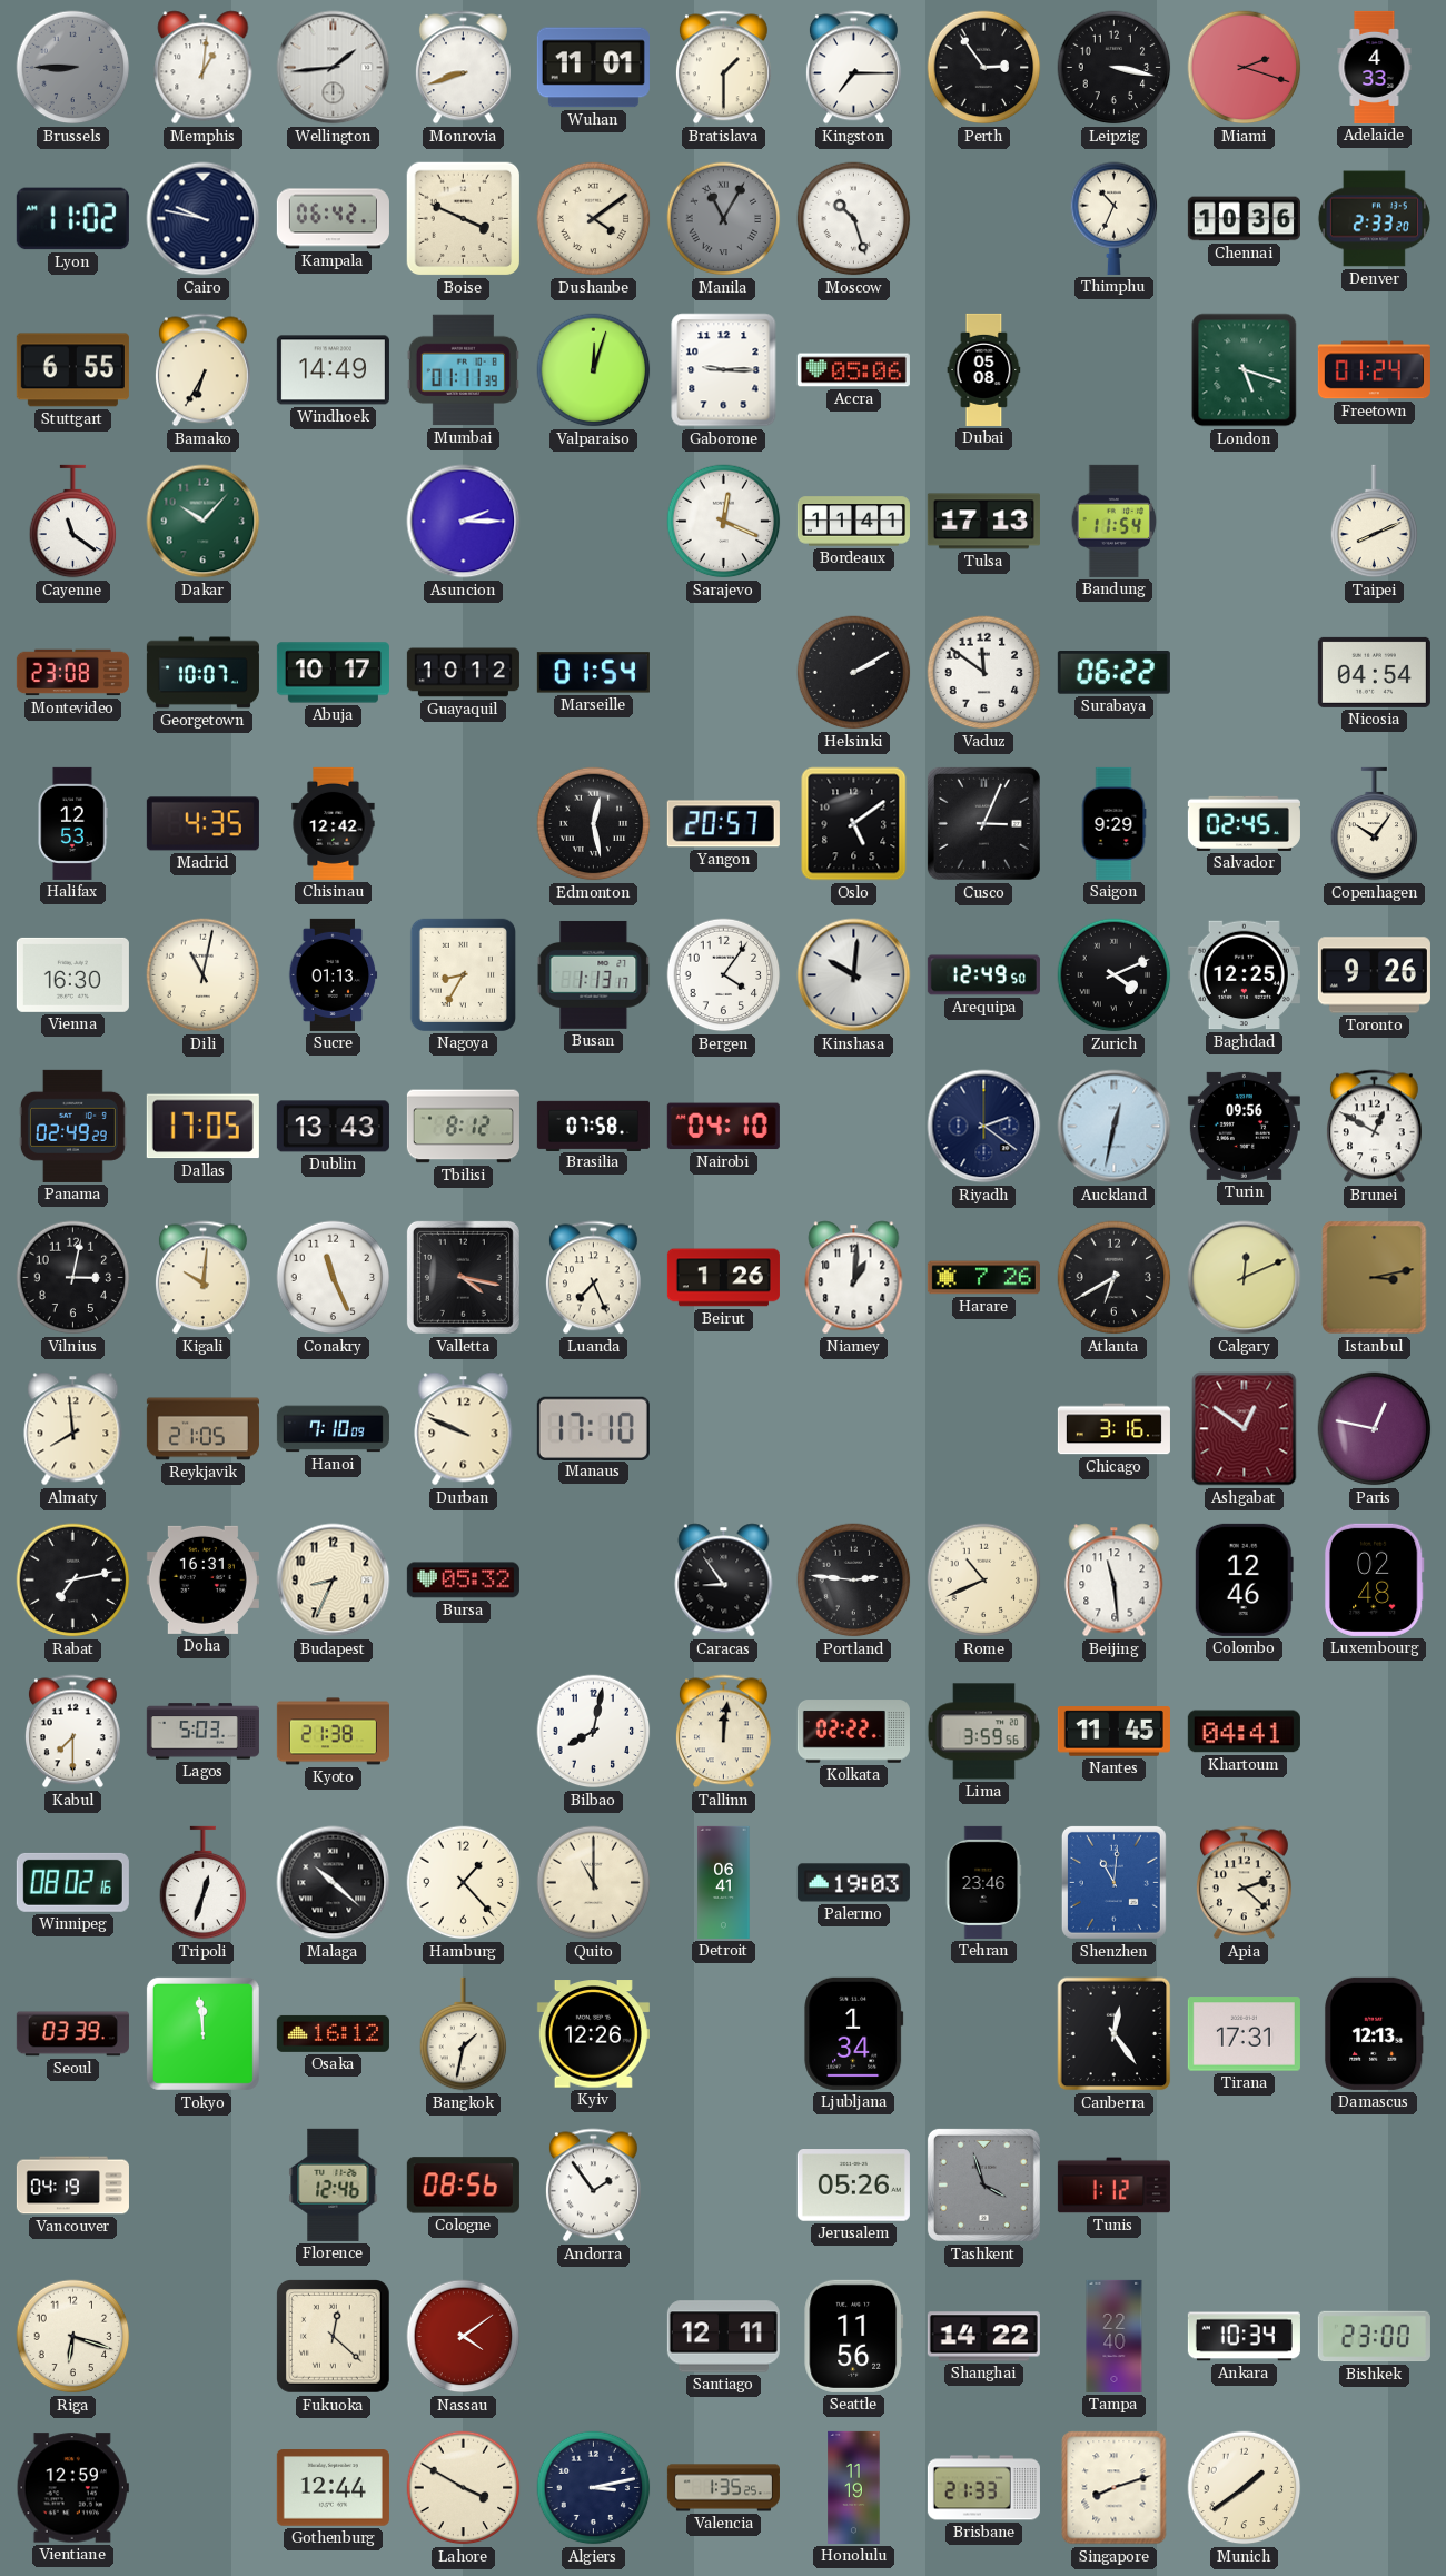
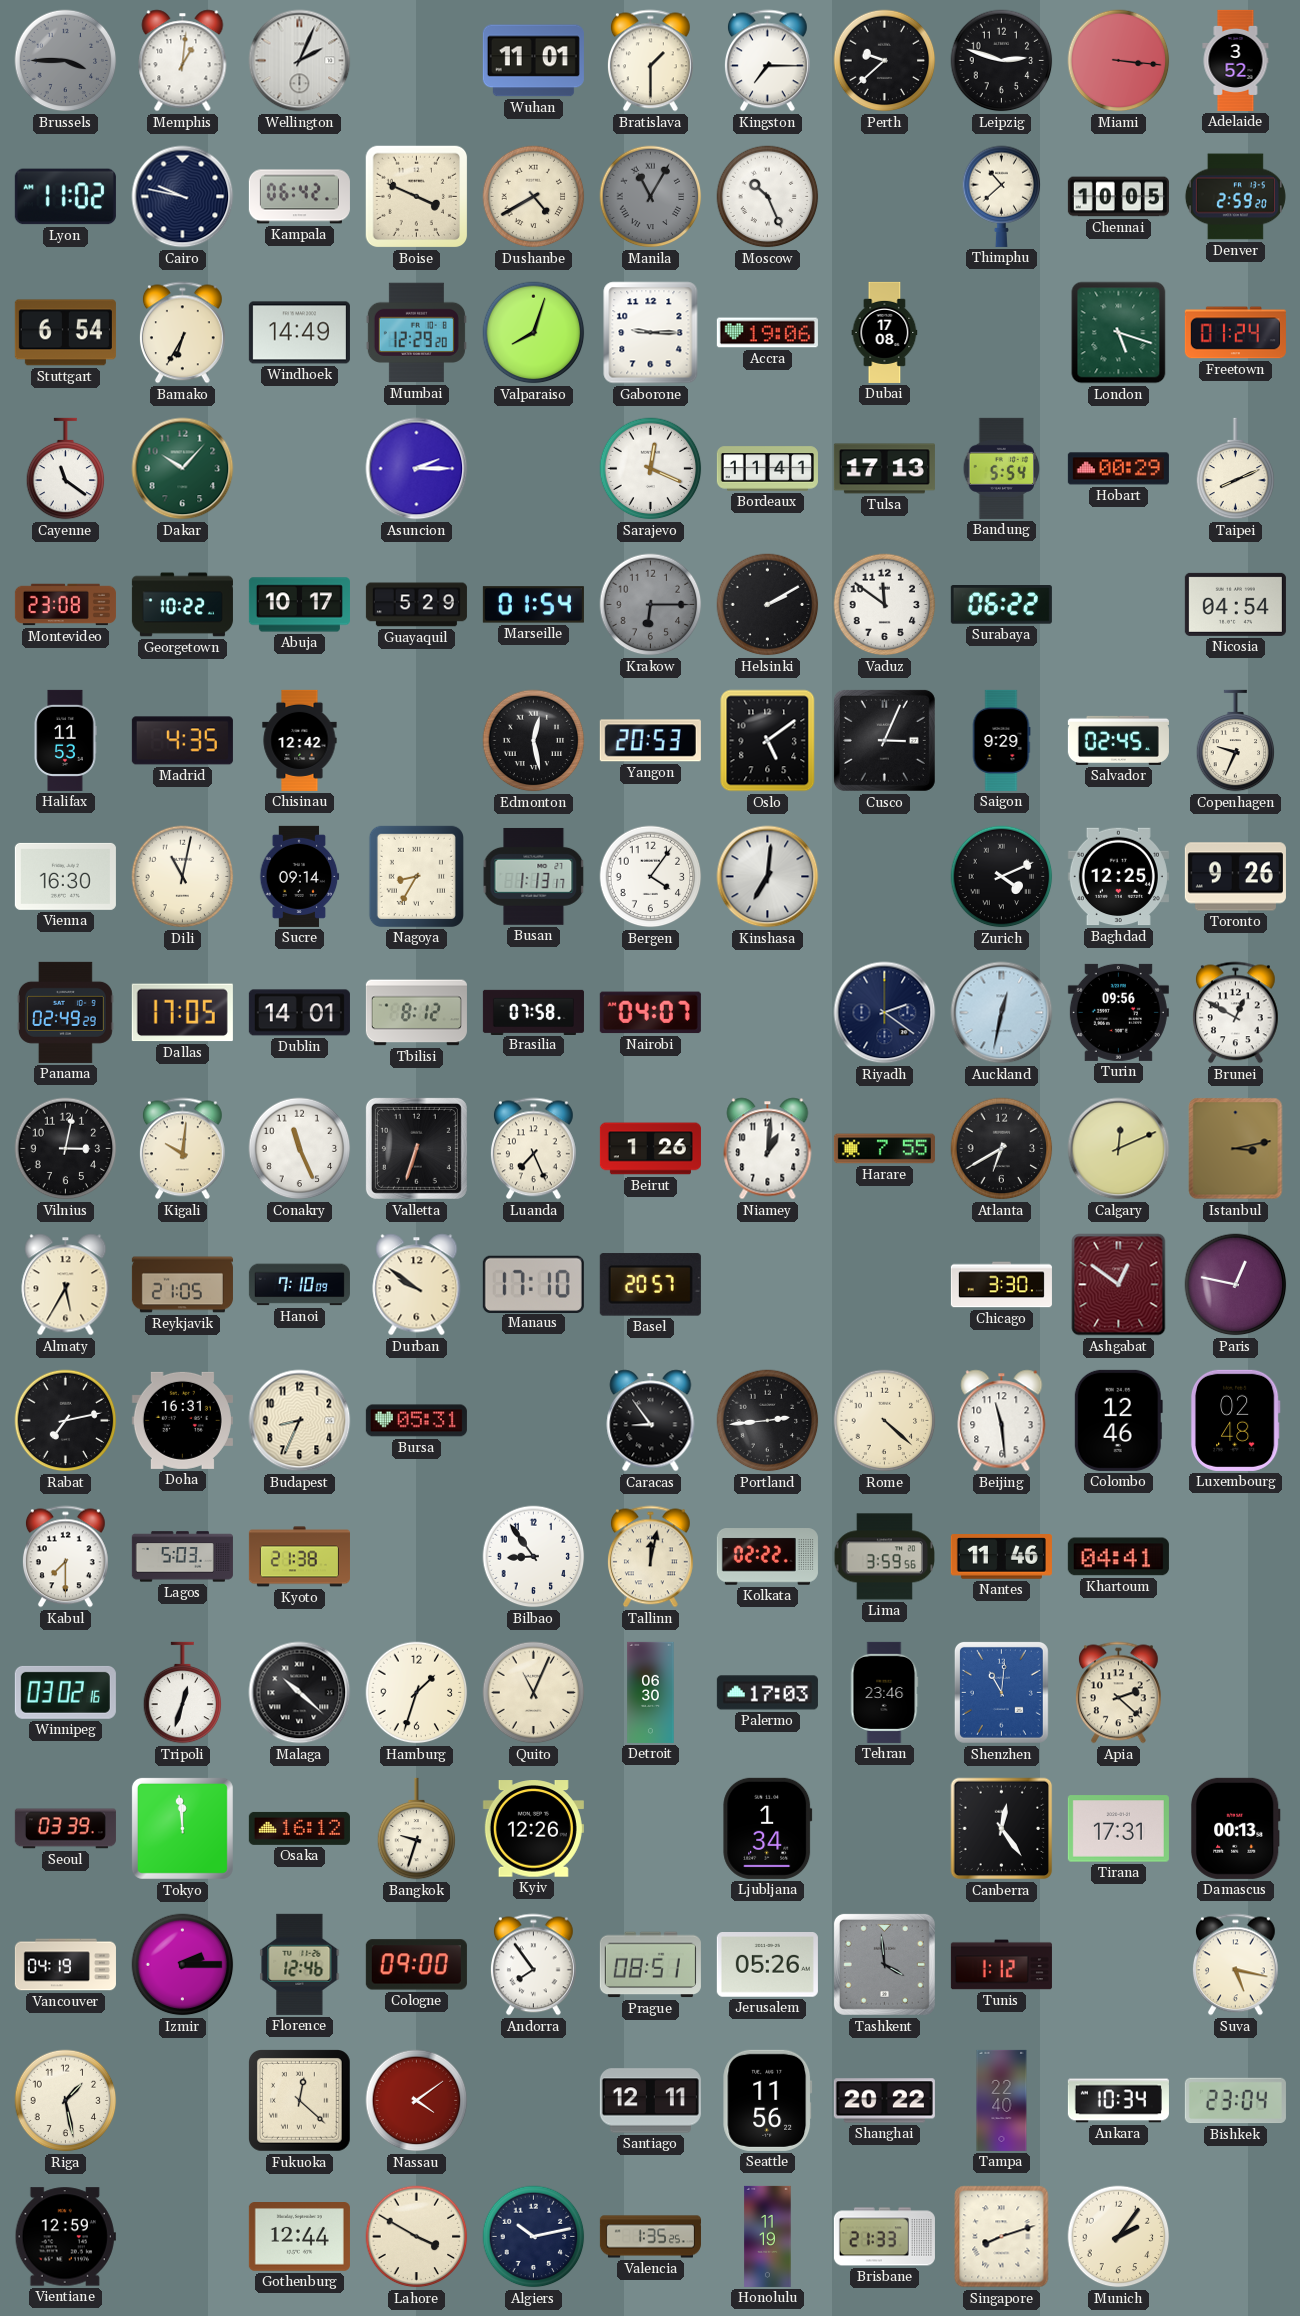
Brussels: 8:45 -> 3:45 (66, 61)
Wellington: 1:44 -> 2:04 (300, 61)
Monrovia: 8:42 -> none (463, 68)
Perth: 2:54 -> 9:38 (885, 61)
Leipzig: 3:17 -> 2:48 (1002, 61)
Miami: 2:18 -> 3:16 (1119, 61)
Adelaide: 4:33 -> 3:52 (1236, 60)
Dushanbe: 4:09 -> 4:40 (534, 197)
Moscow: 10:27 -> 10:26 (768, 197)
Thimphu: 10:34 -> 10:38 (1002, 196)
Chennai: 10:36 -> 10:05 (1118, 197)
Denver: 2:33 -> 2:59 (1235, 197)
Stuttgart: 6:55 -> 6:54 (65, 333)
Mumbai: 01:11 -> 12:29 (416, 333)
Valparaiso: 12:03 -> 8:03 (534, 333)
Accra: 05:06 -> 19:06 (767, 333)
Dubai: 05:08 -> 17:08 (885, 332)
Bandung: 11:54 -> 5:54 (1002, 468)
Hobart: none -> 00:29 (1118, 469)
Georgetown: 10:07 -> 10:22 (182, 605)
Guayaquil: 10:12 -> 5:29 (416, 605)
Krakow: none -> 6:15 (651, 605)
Halifax: 12:53 -> 11:53 (65, 740)
Yangon: 20:57 -> 20:53 (650, 741)
Copenhagen: 10:06 -> 9:34 (1236, 741)
Sucre: 01:13 -> 09:14 (300, 876)
Kinshasa: 10:01 -> 7:01 (768, 877)
Arequipa: 12:49 -> none (983, 975)
Dublin: 13:43 -> 14:01 (299, 1013)
Nairobi: 04:10 -> 04:07 (650, 1013)
Valletta: 4:17 -> 6:33 (416, 1148)
Harare: 7:26 -> 7:55 (884, 1149)
Almaty: 7:59 -> 5:35 (66, 1285)
Durban: 9:49 -> 9:51 (417, 1285)
Basel: none -> 20:57 (650, 1285)
Chicago: 3:16 -> 3:30 (1001, 1285)
Bursa: 05:32 -> 05:31 (416, 1421)
Portland: 2:46 -> 2:44 (768, 1421)
Rome: 10:41 -> 4:22 (885, 1421)
Bilbao: 8:02 -> 8:54 (534, 1557)
Tallinn: 12:01 -> 12:02 (650, 1557)
Nantes: 11:45 -> 11:46 (1001, 1557)
Winnipeg: 08:02 -> 03:02 (65, 1692)
Hamburg: 1:23 -> 1:33 (417, 1693)
Quito: 11:00 -> 11:04 (534, 1693)
Detroit: 06:41 -> 06:30 (651, 1692)
Palermo: 19:03 -> 17:03 (767, 1693)
Bangkok: 1:32 -> 9:33 (417, 1829)
Damascus: 12:13 -> 00:13 (1235, 1828)
Izmir: none -> 2:15 (183, 1965)
Cologne: 08:56 -> 09:00 (416, 1965)
Andorra: 1:54 -> 7:54 (533, 1965)
Prague: none -> 08:51 (650, 1965)
Tashkent: 3:57 -> 3:59 (884, 1964)
Suva: none -> 5:17 (1235, 1965)
Riga: 6:18 -> 1:28 (66, 2101)
Shanghai: 14:22 -> 20:22 (884, 2101)
Bishkek: 23:00 -> 23:04 (1235, 2101)
Algiers: 3:13 -> 10:13 (534, 2237)
Munich: 1:39 -> 2:06 (1119, 2237)
